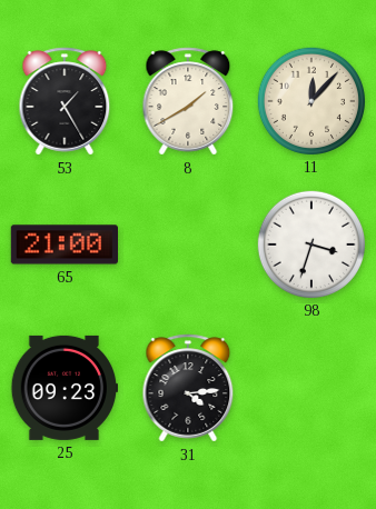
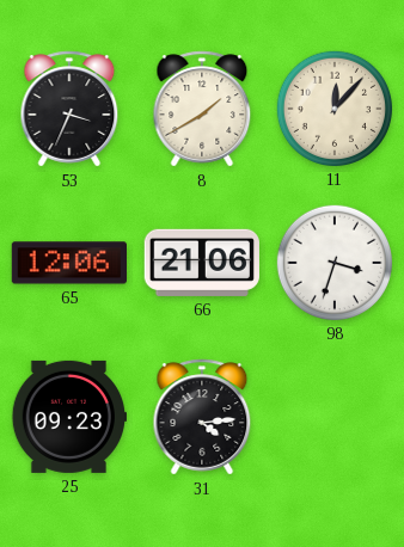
53: 1:25 -> 3:34 (69, 109)
65: 21:00 -> 12:06 (68, 263)
66: none -> 21:06 (202, 263)
